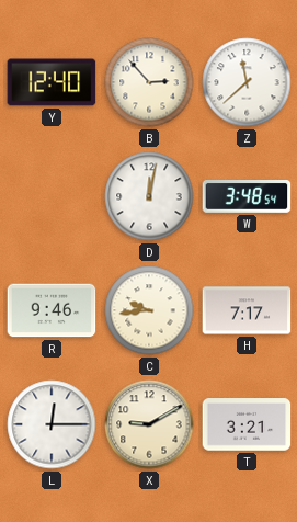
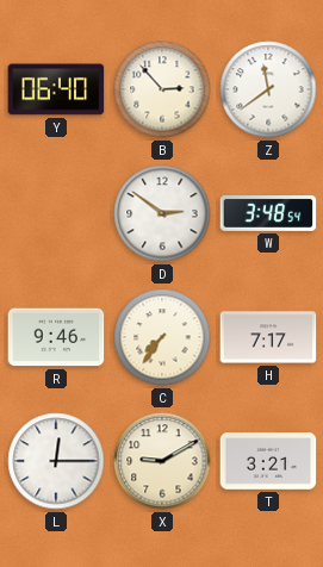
Y: 12:40 -> 06:40 (56, 89)
Z: 11:38 -> 11:39 (268, 89)
D: 12:02 -> 2:51 (162, 213)
C: 9:44 -> 7:36 (162, 337)
